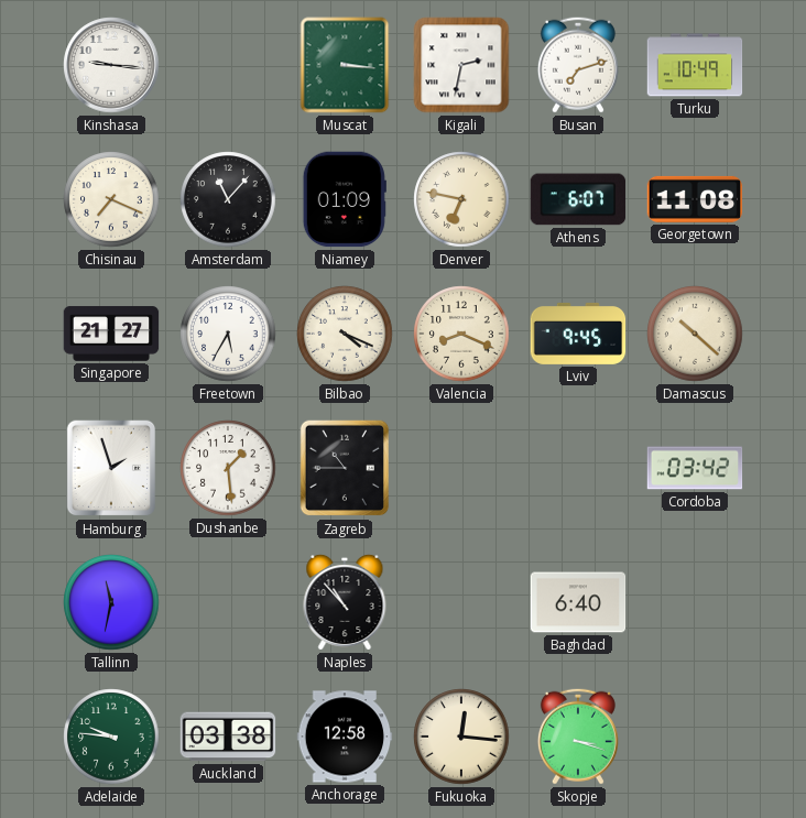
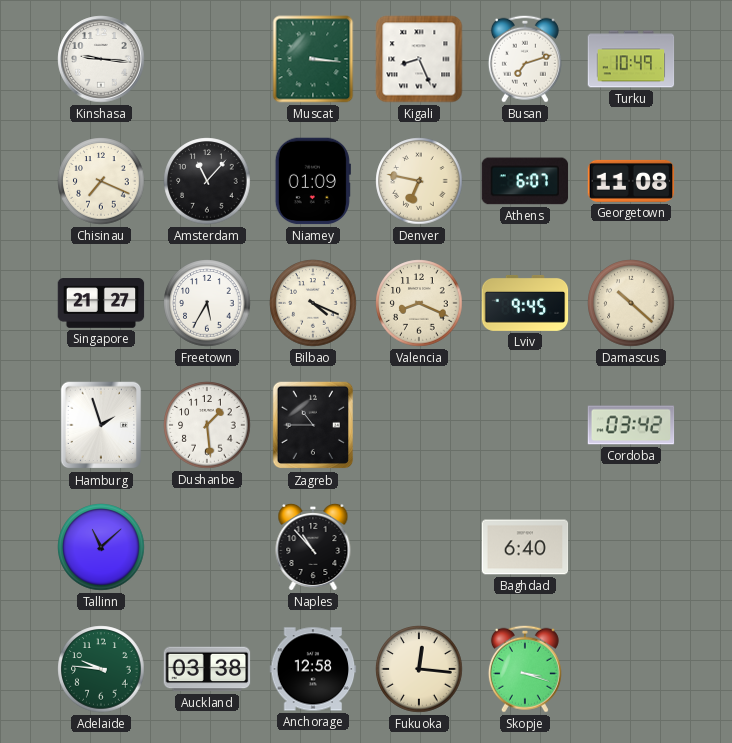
Kigali: 2:32 -> 8:26 (419, 59)
Tallinn: 11:32 -> 11:08 (101, 547)
